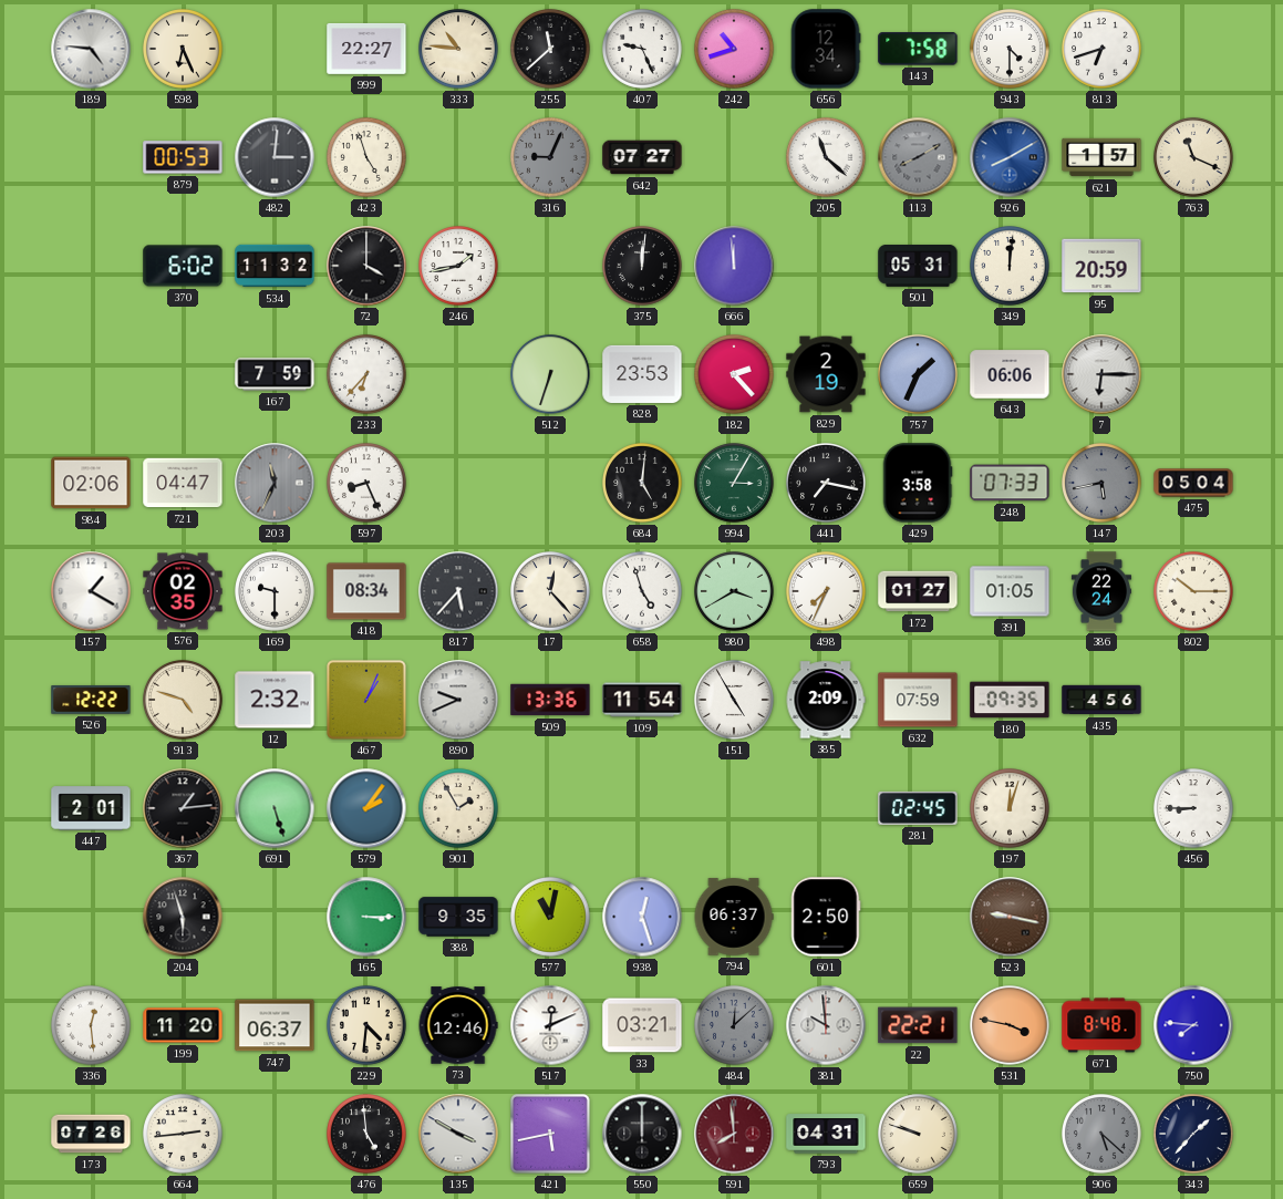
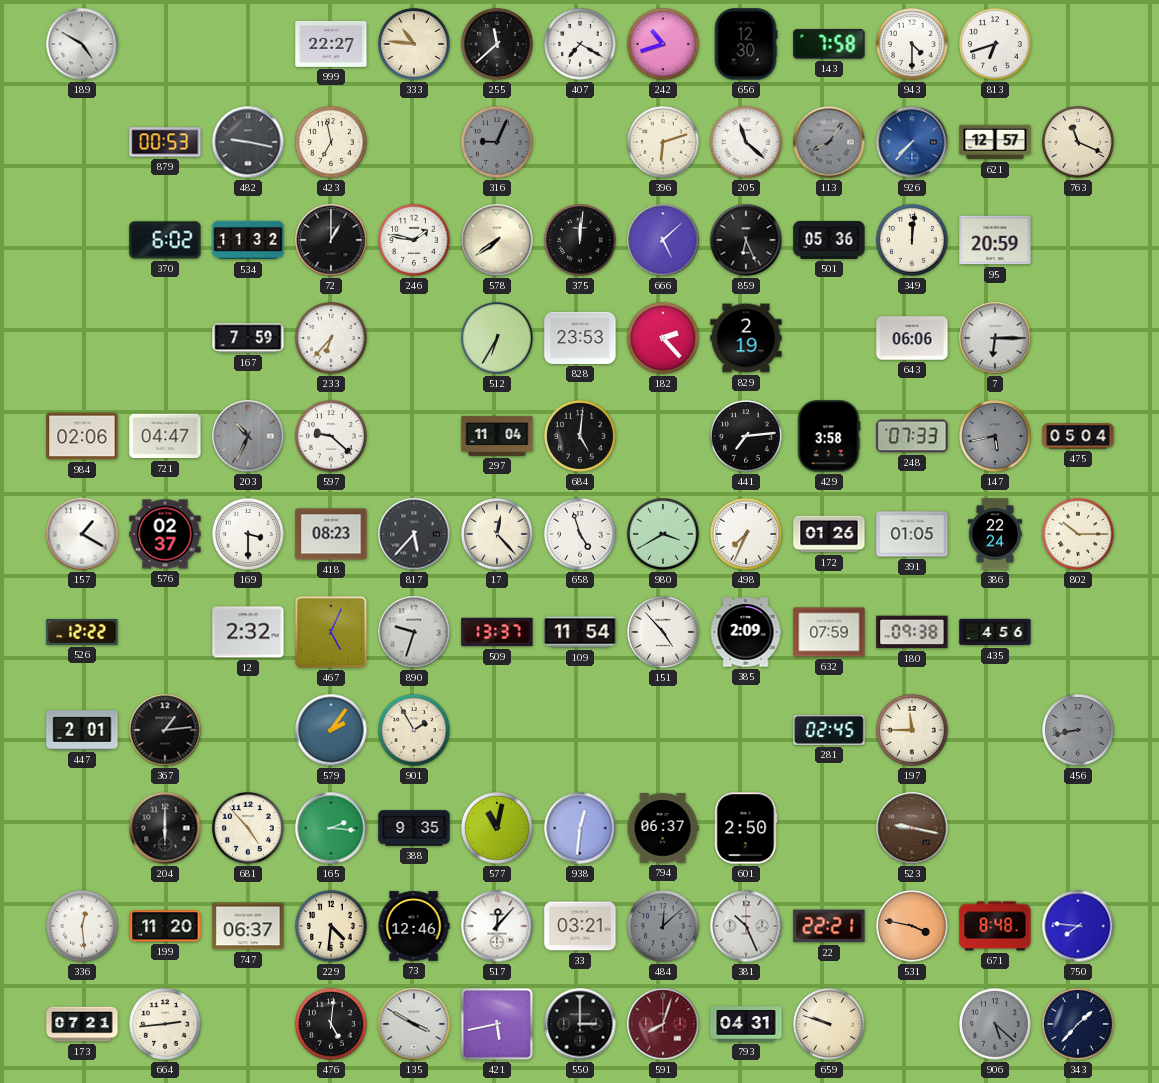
189: 4:46 -> 4:50 (82, 44)
598: 6:26 -> none (184, 50)
407: 9:26 -> 7:20 (581, 45)
656: 12:34 -> 12:30 (746, 44)
482: 3:01 -> 9:17 (248, 142)
423: 4:57 -> 6:58 (332, 143)
642: 07:27 -> none (642, 157)
396: none -> 6:12 (664, 143)
113: 8:10 -> 8:06 (829, 142)
926: 8:10 -> 7:37 (912, 142)
621: 1:57 -> 12:57 (995, 142)
72: 4:00 -> 1:00 (331, 240)
246: 1:43 -> 1:47 (415, 241)
578: none -> 7:39 (497, 240)
666: 11:59 -> 5:08 (663, 240)
859: none -> 6:26 (746, 240)
501: 05:31 -> 05:36 (829, 241)
512: 6:33 -> 6:35 (498, 339)
757: 1:34 -> none (919, 375)
203: 11:34 -> 10:34 (248, 436)
597: 8:26 -> 9:22 (332, 437)
297: none -> 11:04 (497, 436)
994: 3:05 -> none (735, 484)
441: 7:17 -> 7:14 (747, 437)
576: 02:35 -> 02:37 (165, 534)
169: 9:30 -> 3:30 (249, 535)
418: 08:34 -> 08:23 (331, 534)
172: 01:27 -> 01:26 (829, 534)
913: 4:48 -> none (184, 701)
467: 1:04 -> 5:04 (332, 633)
890: 9:41 -> 9:33 (414, 632)
509: 13:36 -> 13:37 (497, 632)
151: 4:55 -> 4:53 (664, 633)
180: 09:35 -> 09:38 (912, 632)
691: 5:27 -> none (275, 808)
197: 12:03 -> 11:45 (913, 731)
456: 8:45 -> 8:43 (1079, 731)
456 dial: white -> grey (1079, 731)
204: 5:57 -> 6:00 (165, 828)
681: none -> 4:53 (249, 829)
165: 3:15 -> 2:16 (331, 828)
938: 12:27 -> 12:31 (580, 828)
517: 12:11 -> 12:07 (497, 926)
381: 9:59 -> 10:26 (746, 926)
173: 07:26 -> 07:21 (82, 1024)
476: 4:59 -> 5:01 (332, 1025)
550: 12:00 -> 3:00 (580, 1024)
591: 7:59 -> 8:03 (663, 1024)
